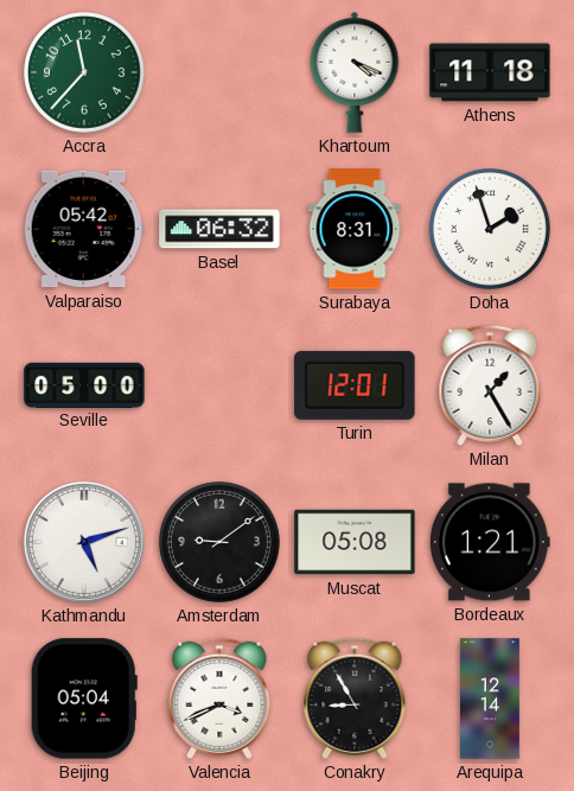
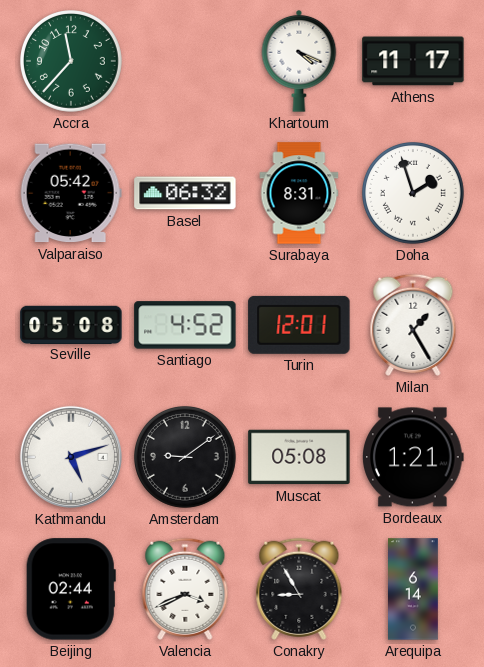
Athens: 11:18 -> 11:17 (413, 61)
Seville: 05:00 -> 05:08 (71, 324)
Santiago: none -> 4:52 (185, 325)
Beijing: 05:04 -> 02:44 (71, 589)
Arequipa: 12:14 -> 6:14 (414, 589)
